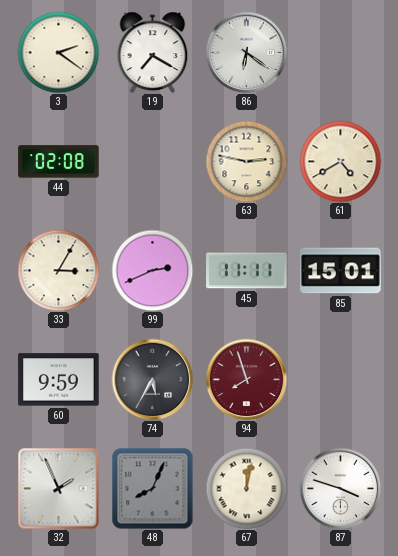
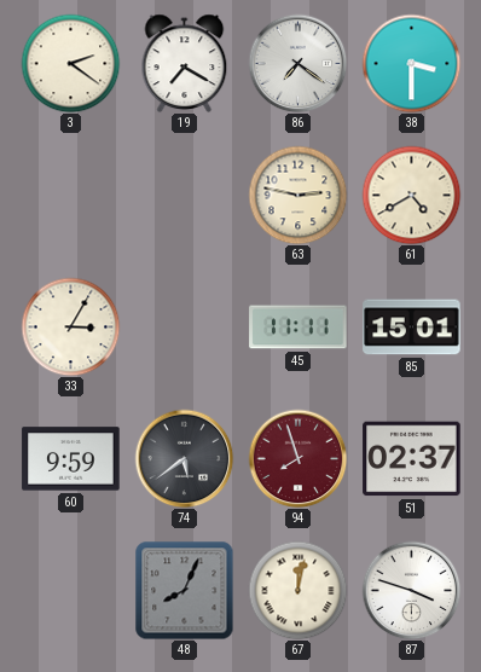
86: 6:21 -> 7:21 (297, 63)
38: none -> 3:30 (411, 63)
44: 02:08 -> none (59, 162)
99: 2:41 -> none (152, 270)
74: 5:35 -> 5:39 (184, 458)
51: none -> 02:37 (412, 459)
32: 1:56 -> none (58, 488)
